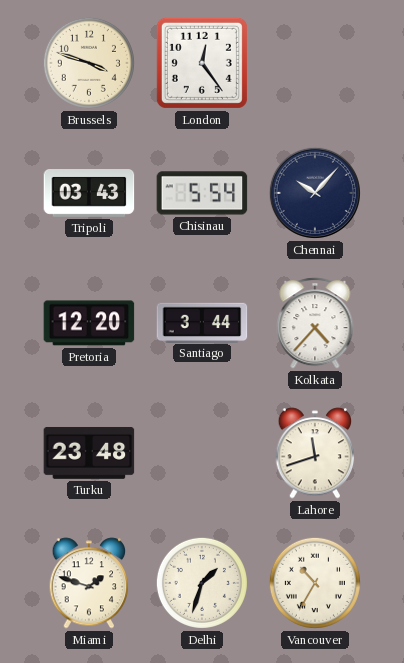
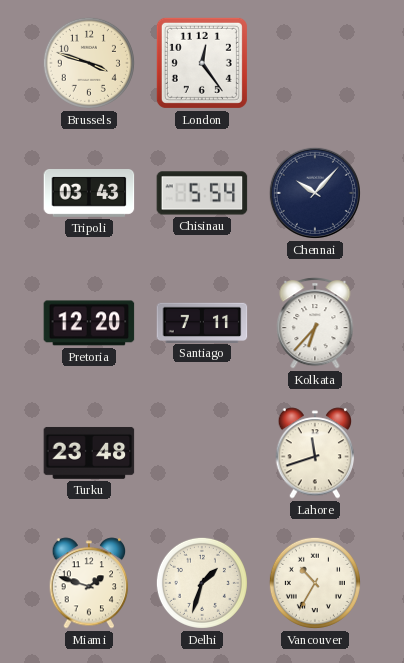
Santiago: 3:44 -> 7:11 (202, 322)
Kolkata: 4:37 -> 6:37 (315, 323)
